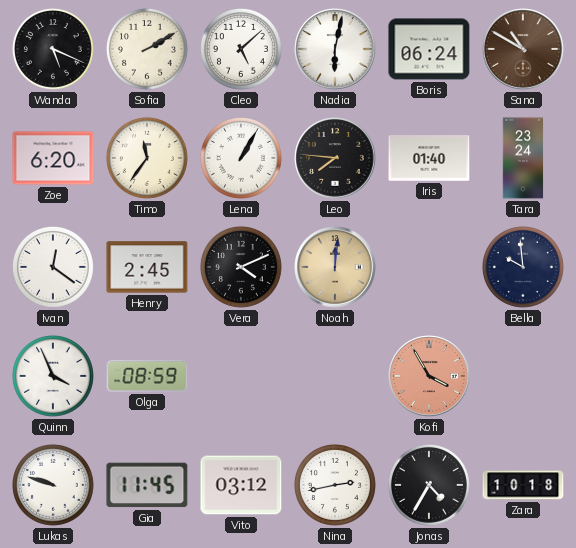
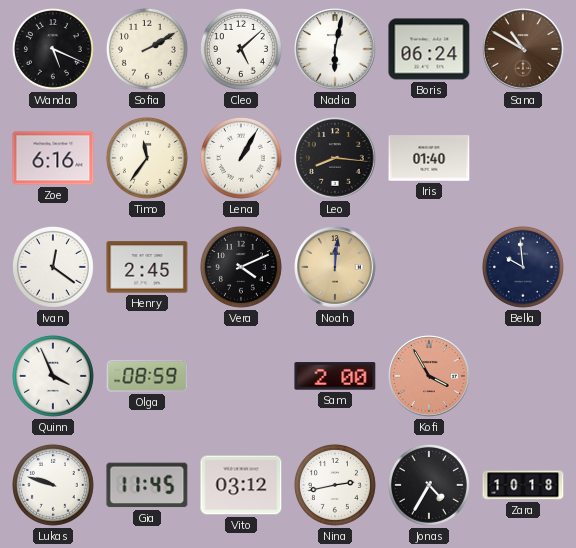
Zoe: 6:20 -> 6:16 (53, 158)
Leo: 7:46 -> 8:16 (335, 158)
Tara: 23:24 -> none (523, 158)
Sam: none -> 2:00 (335, 376)
